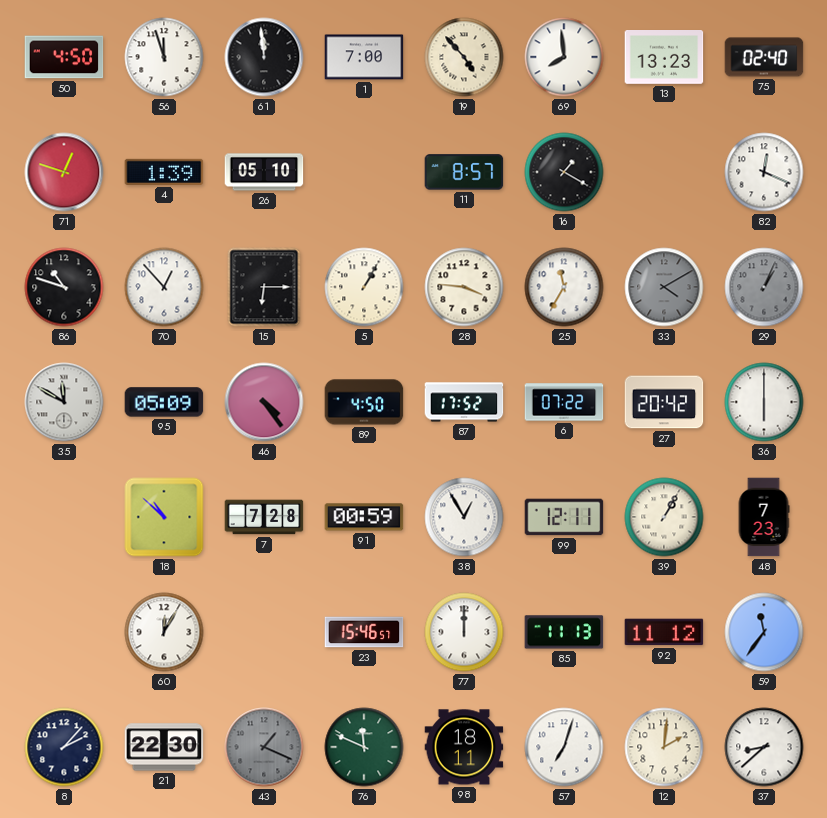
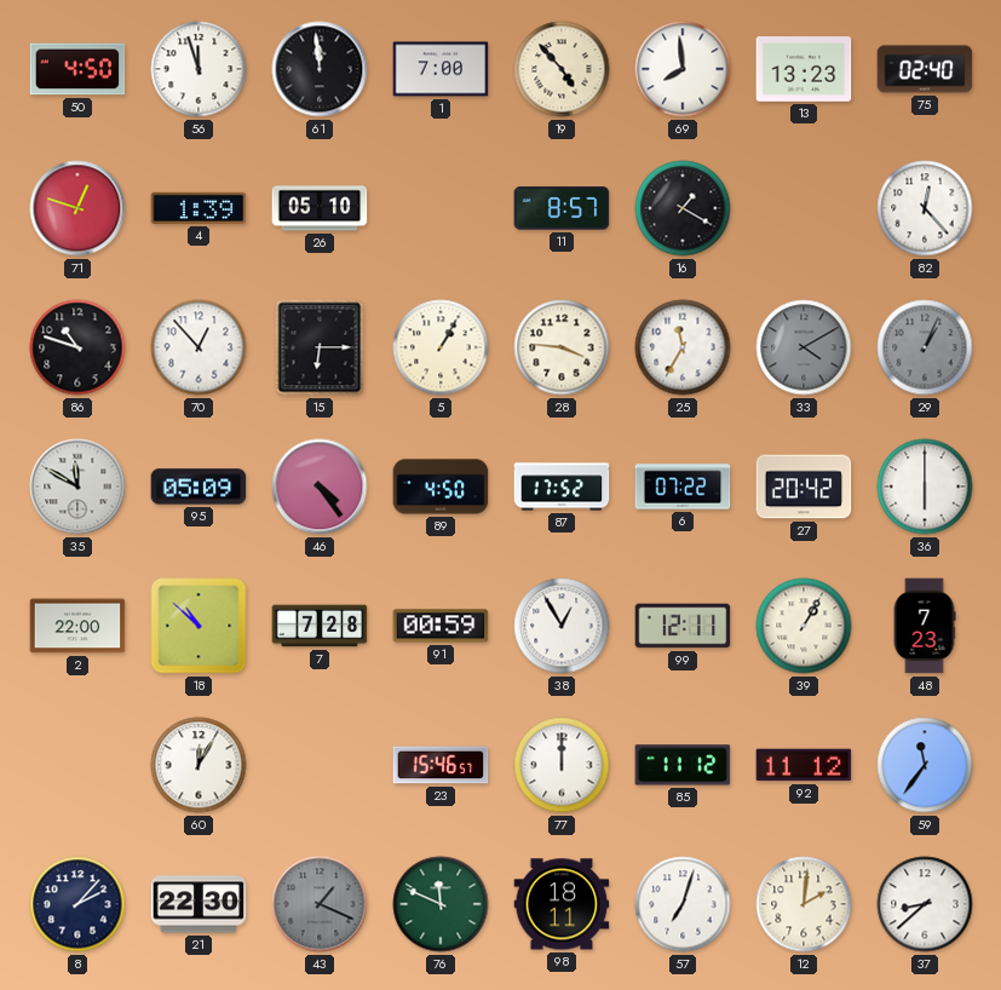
82: 12:19 -> 12:23 (925, 208)
2: none -> 22:00 (77, 626)
85: 11:13 -> 11:12 (683, 765)
